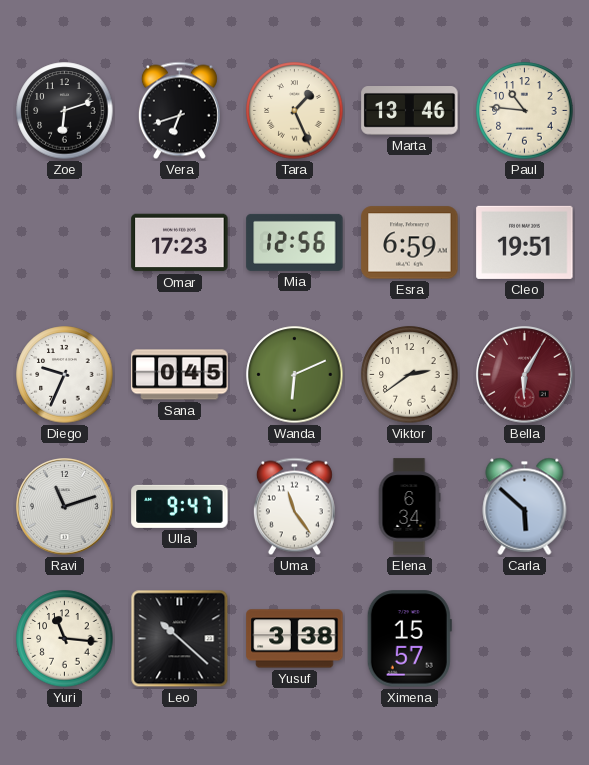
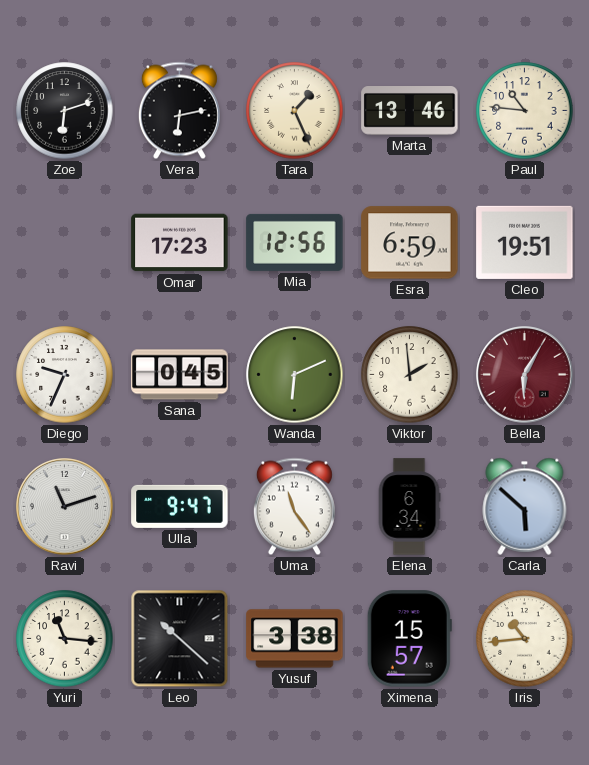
Vera: 6:42 -> 6:13 (179, 111)
Viktor: 2:39 -> 1:59 (410, 375)
Iris: none -> 10:44 (525, 639)
